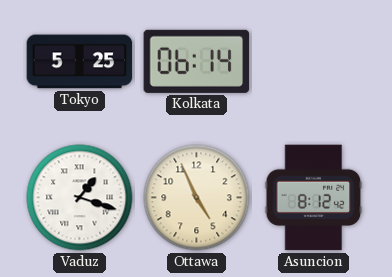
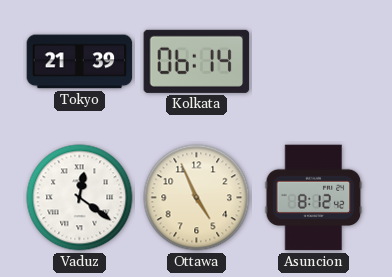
Tokyo: 5:25 -> 21:39 (80, 62)
Vaduz: 1:18 -> 12:21 (80, 198)
